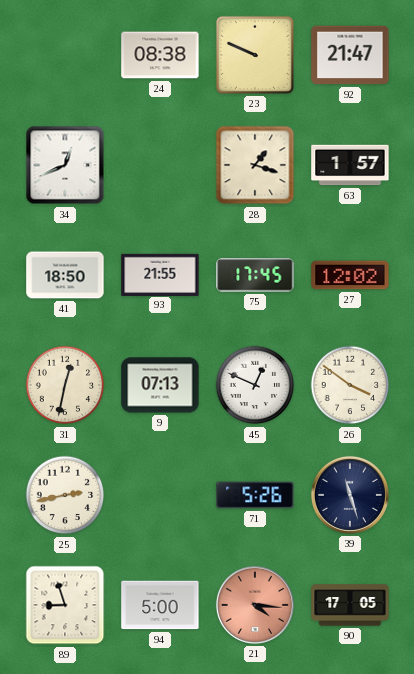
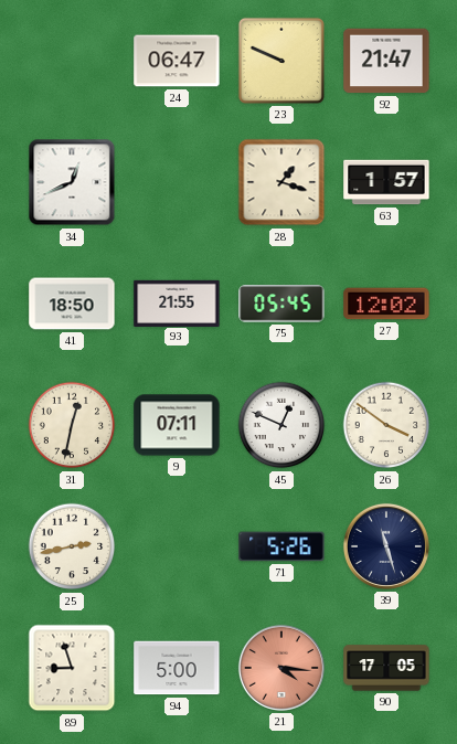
24: 08:38 -> 06:47 (177, 61)
75: 17:45 -> 05:45 (281, 304)
9: 07:13 -> 07:11 (177, 425)
